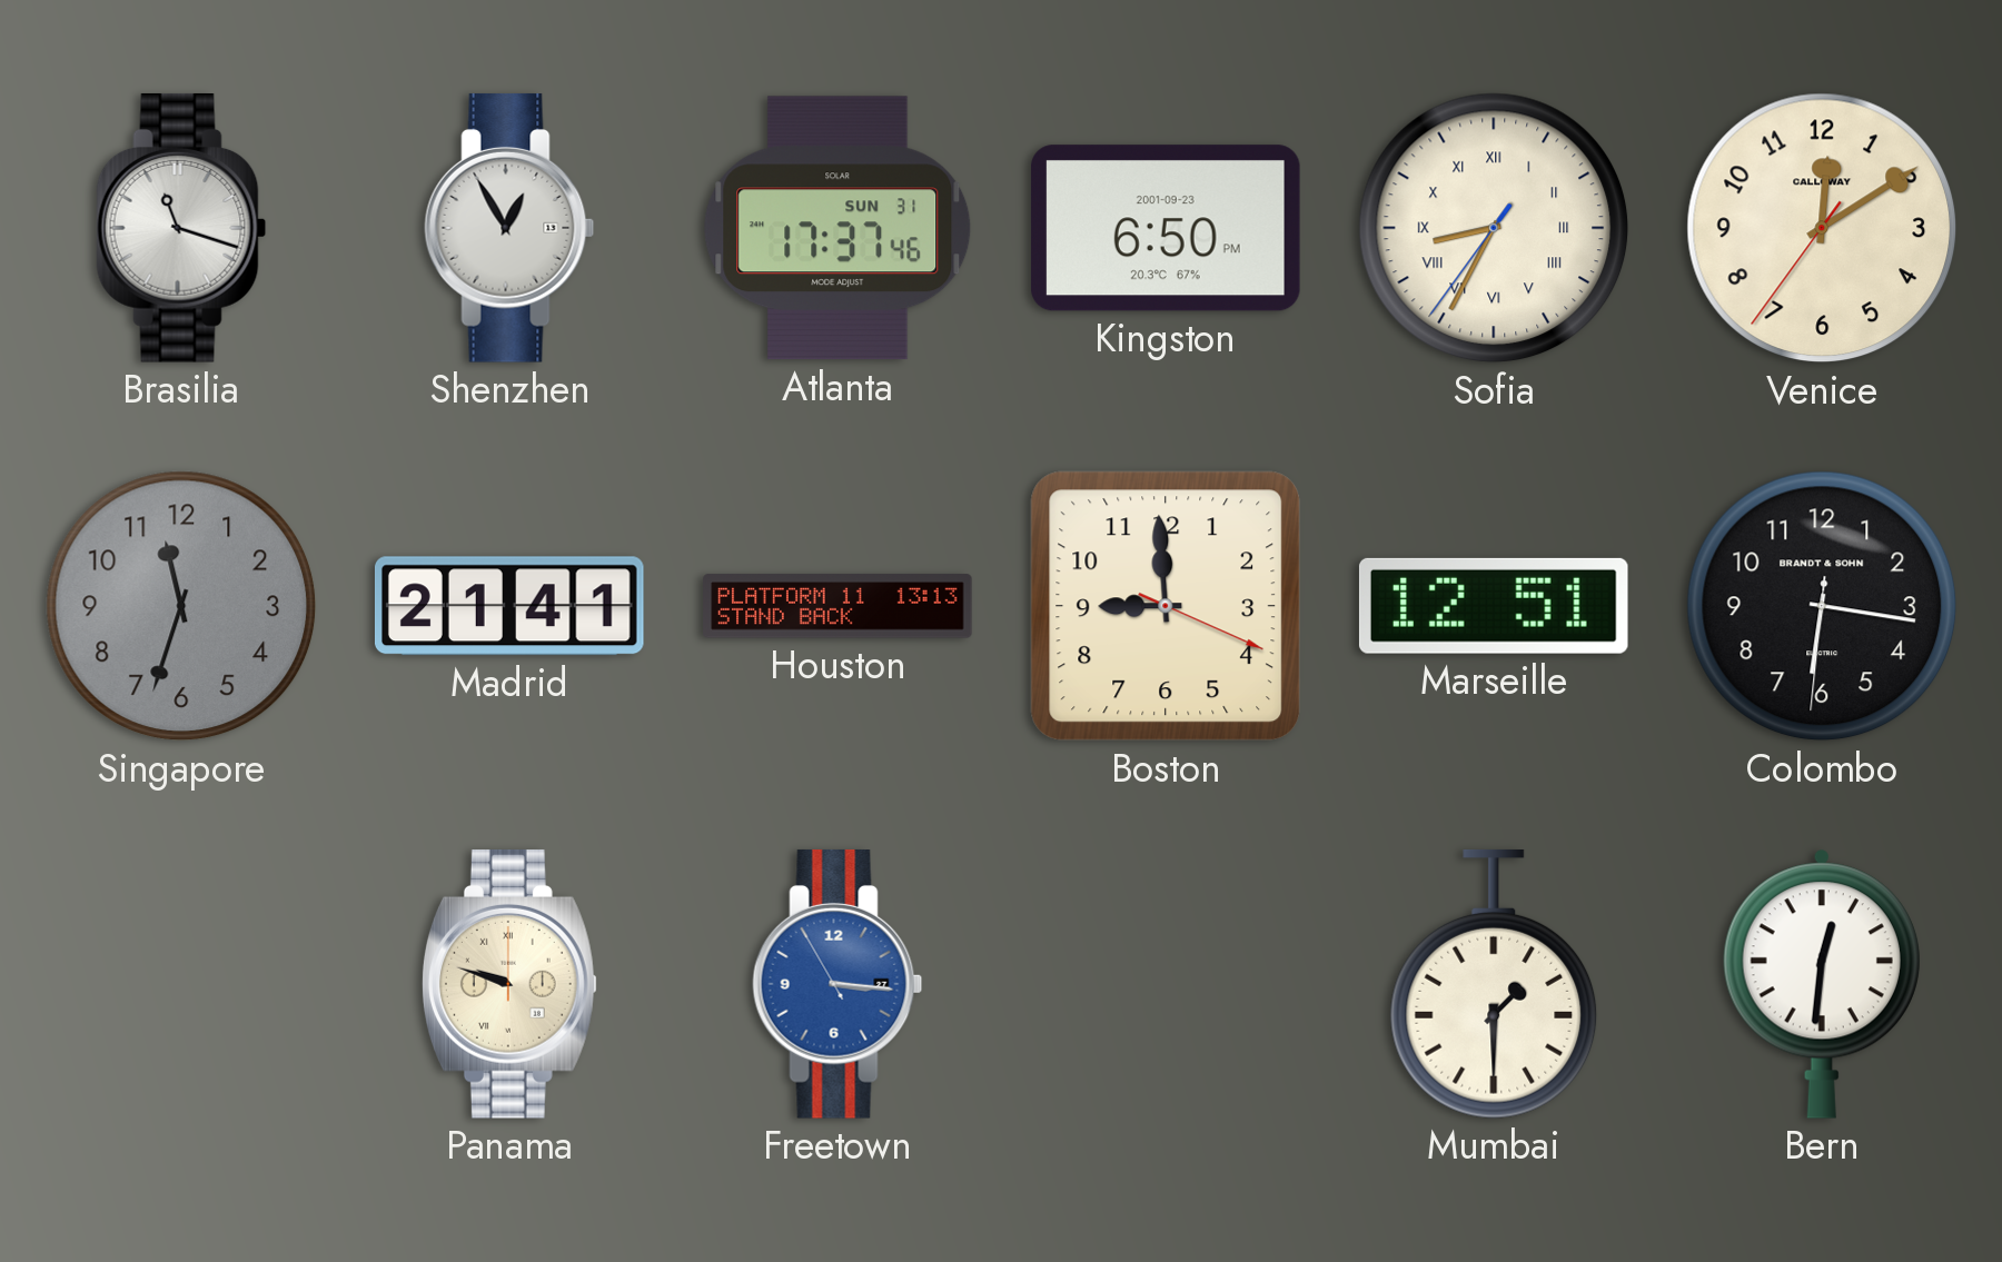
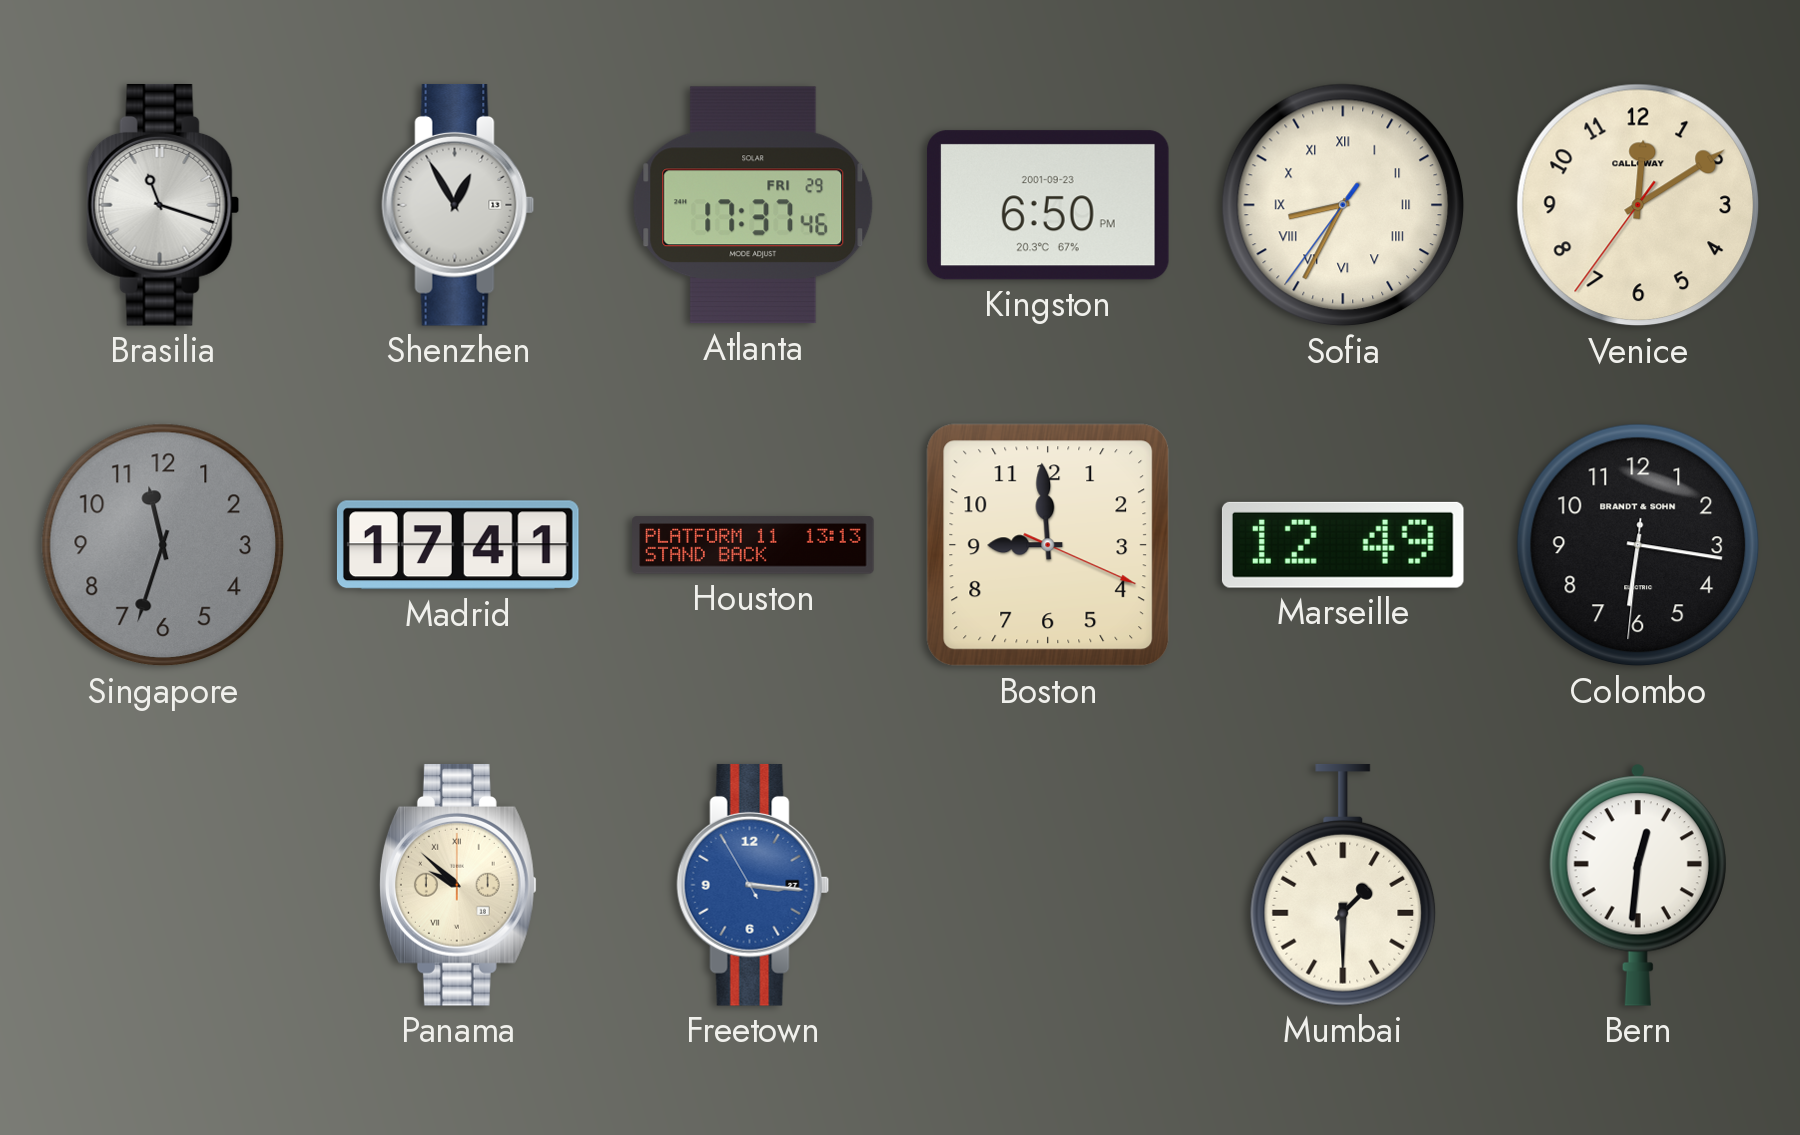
Atlanta date: SUN 31 -> FRI 29 (753, 205)
Madrid: 21:41 -> 17:41 (458, 545)
Marseille: 12:51 -> 12:49 (1343, 545)
Panama: 9:48 -> 9:52 (458, 885)
